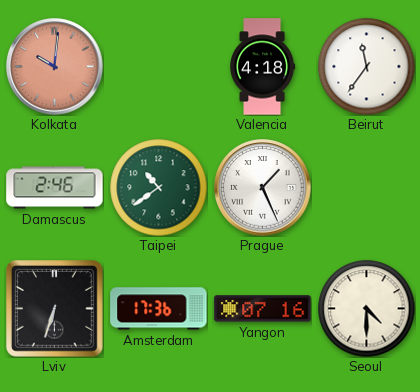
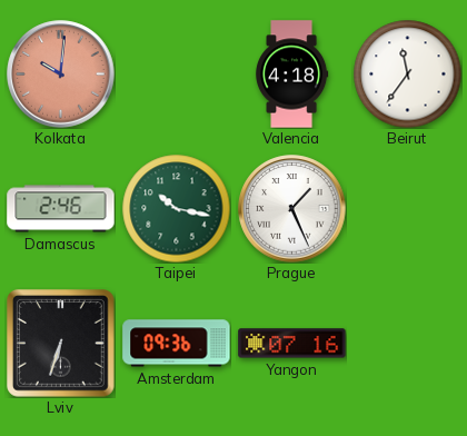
Taipei: 10:39 -> 10:17 (176, 208)
Amsterdam: 17:36 -> 09:36 (177, 344)
Seoul: 4:30 -> none (366, 308)
